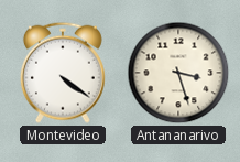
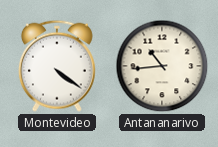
Antananarivo: 3:27 -> 10:44 (162, 66)
